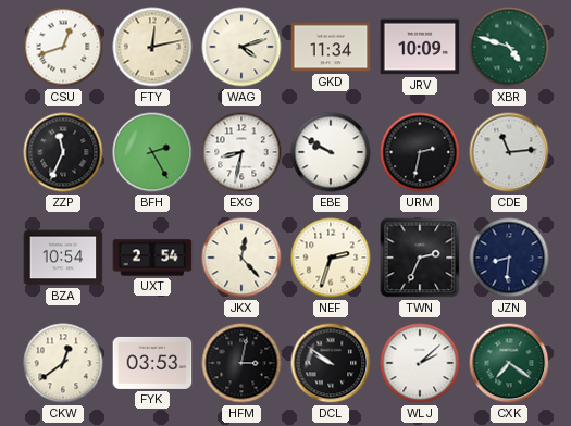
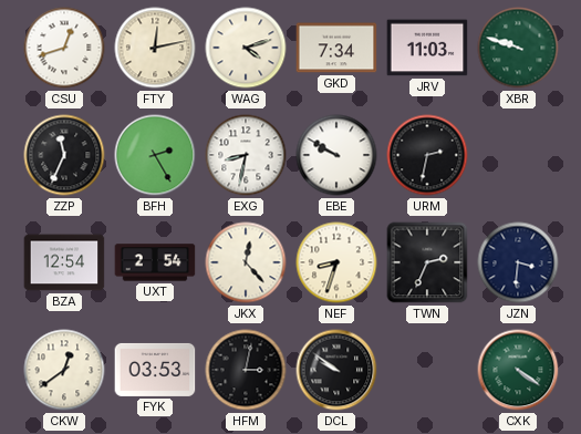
GKD: 11:34 -> 7:34 (336, 48)
JRV: 10:09 -> 11:03 (427, 48)
XBR: 4:48 -> 9:48 (518, 48)
CDE: 11:14 -> none (509, 152)
BZA: 10:54 -> 12:54 (64, 262)
NEF: 2:33 -> 8:33 (336, 262)
JZN: 8:31 -> 3:31 (518, 262)
WLJ: 2:08 -> none (420, 363)
CXK: 7:21 -> 4:21 (518, 370)
